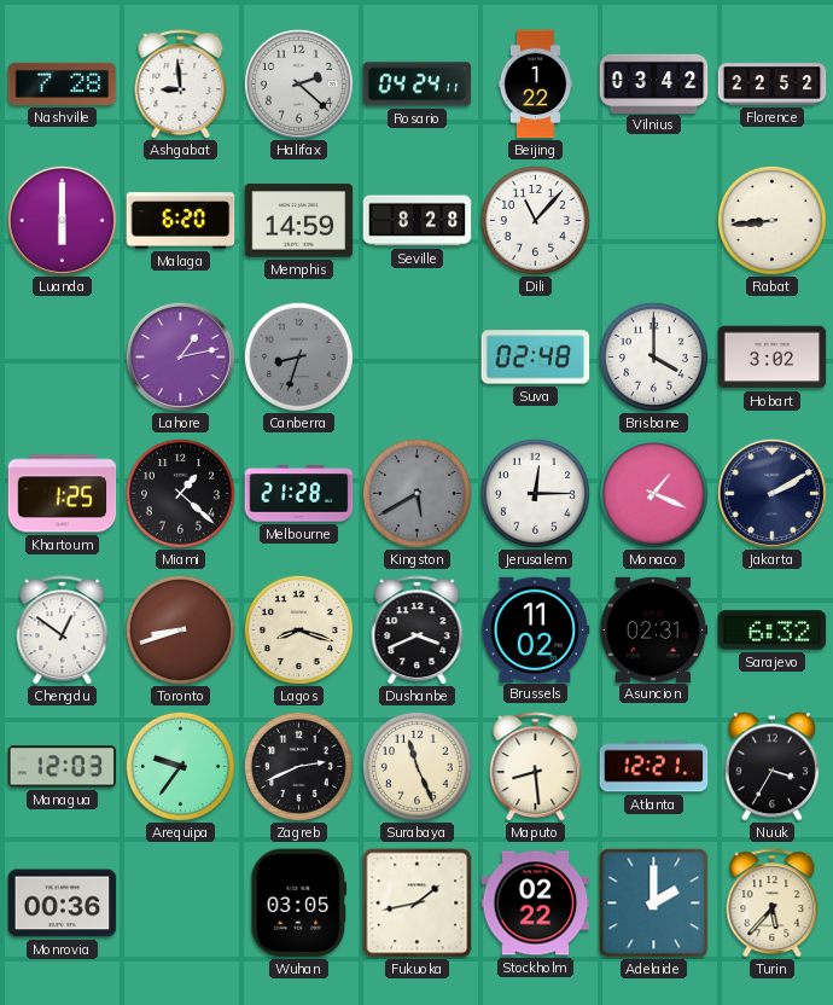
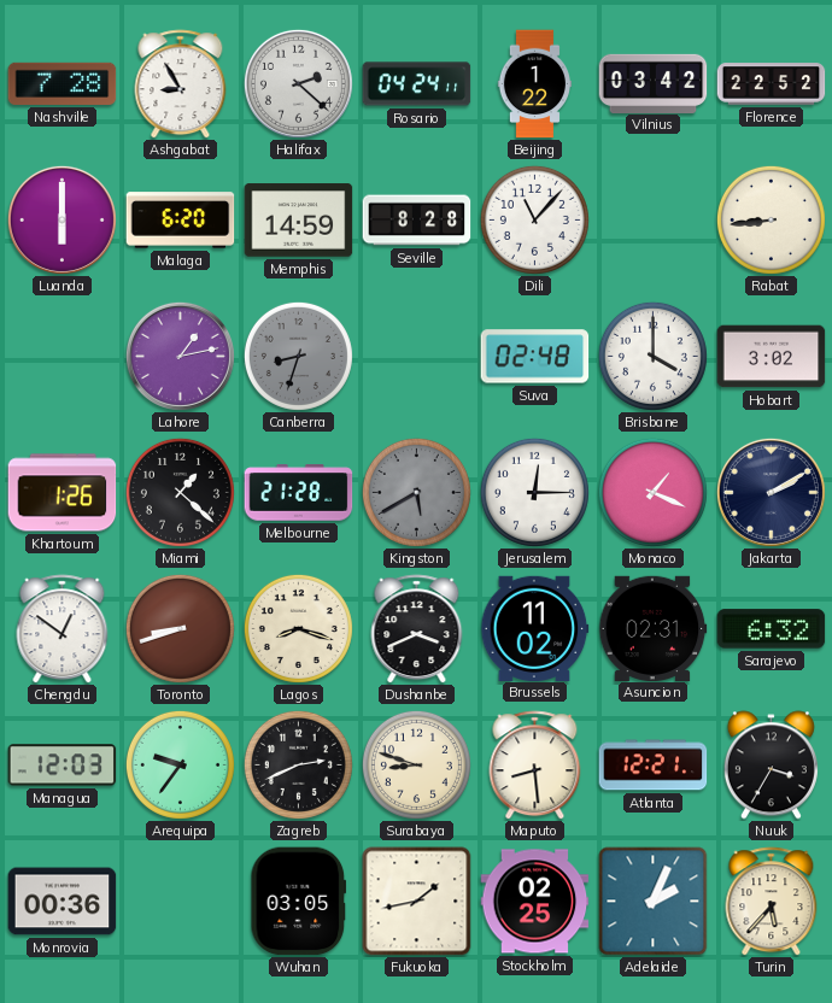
Ashgabat: 8:59 -> 8:55 (181, 84)
Khartoum: 1:25 -> 1:26 (63, 493)
Surabaya: 11:26 -> 8:48 (416, 764)
Stockholm: 02:22 -> 02:25 (535, 902)
Adelaide: 2:00 -> 2:04 (654, 902)
